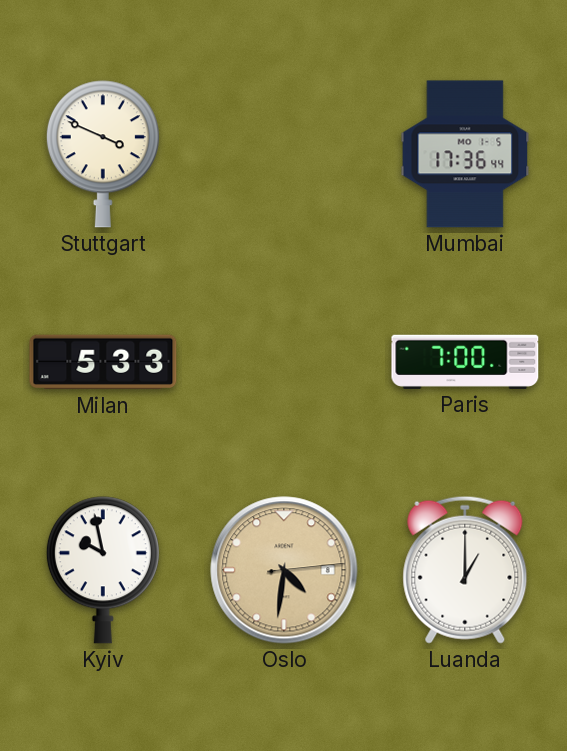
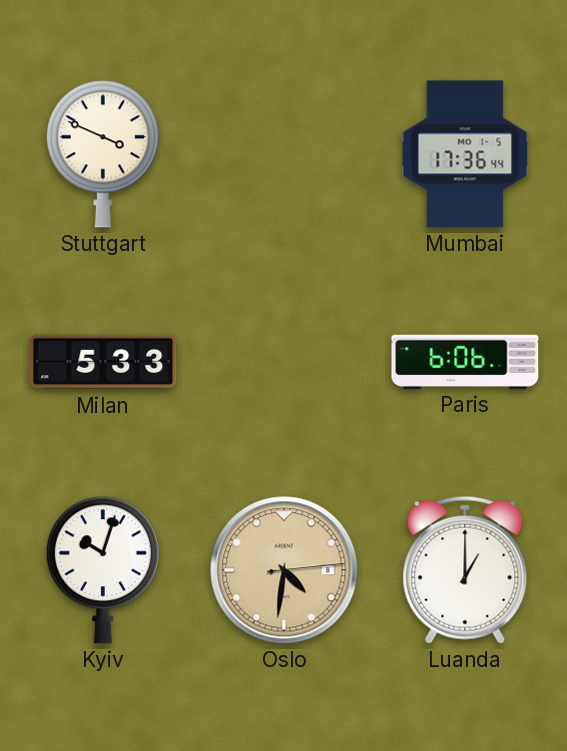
Paris: 7:00 -> 6:06 (465, 362)
Kyiv: 9:58 -> 10:03 (103, 570)
